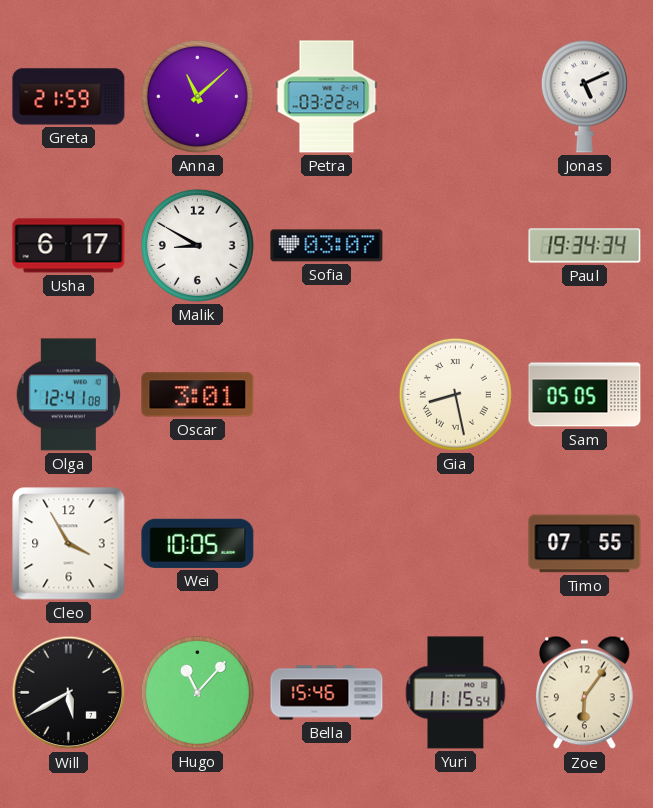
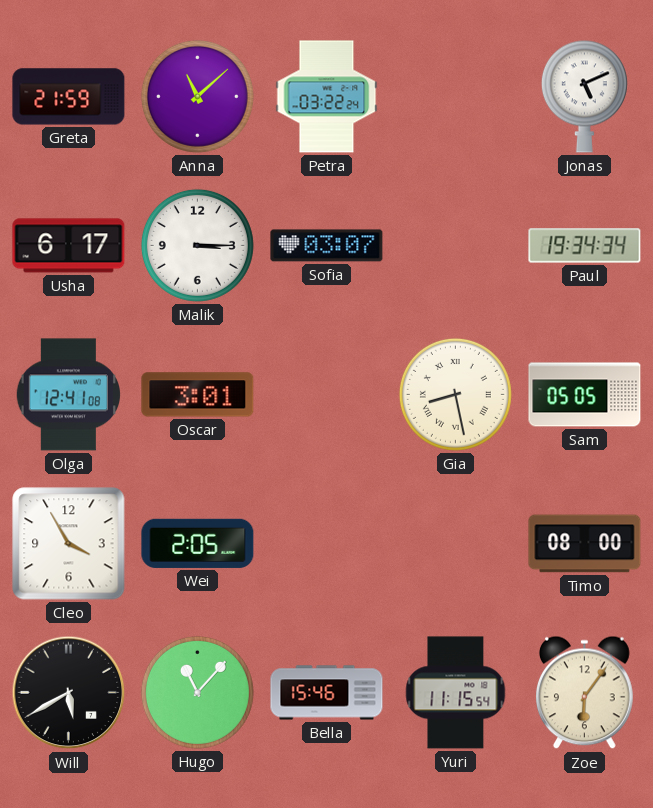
Malik: 8:50 -> 3:15 (197, 245)
Wei: 10:05 -> 2:05 (198, 543)
Timo: 07:55 -> 08:00 (585, 544)
